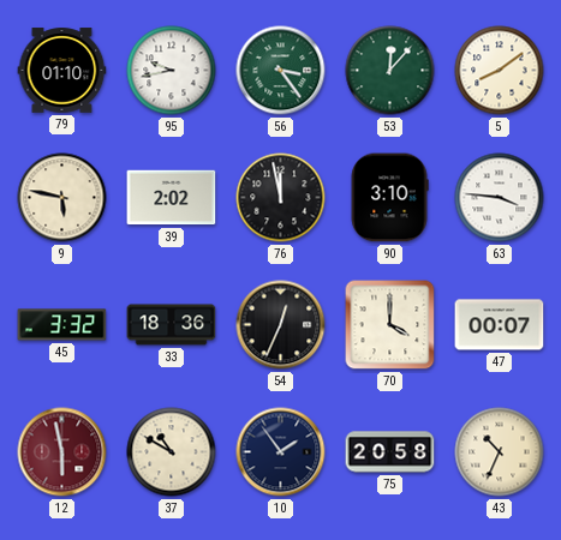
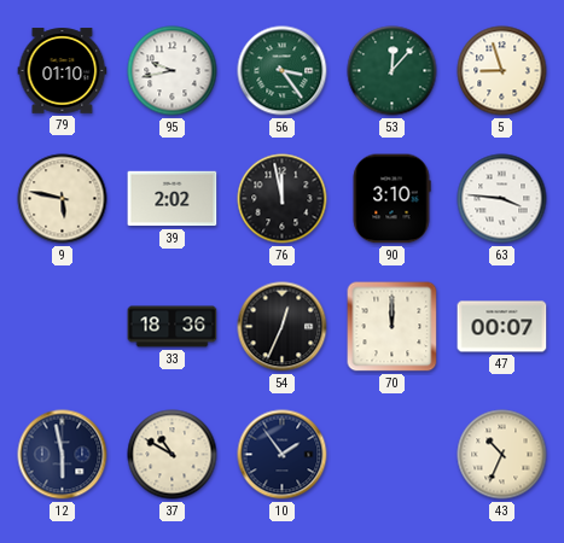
5: 8:09 -> 8:57 (502, 71)
45: 3:32 -> none (62, 325)
70: 4:00 -> 12:00 (393, 327)
12 dial: burgundy -> navy (63, 455)
75: 20:58 -> none (390, 452)
